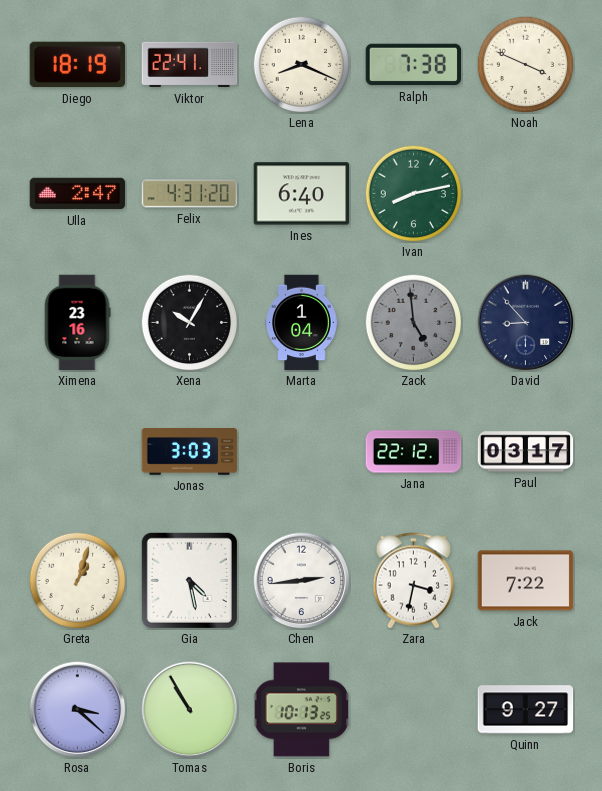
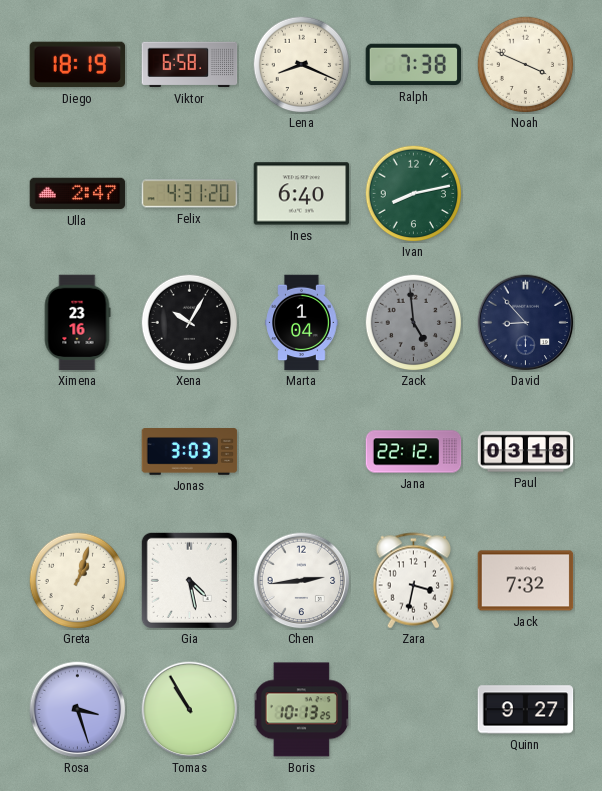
Viktor: 22:41 -> 6:58 (190, 65)
Paul: 03:17 -> 03:18 (526, 452)
Jack: 7:22 -> 7:32 (526, 581)
Rosa: 3:22 -> 3:27 (78, 710)
